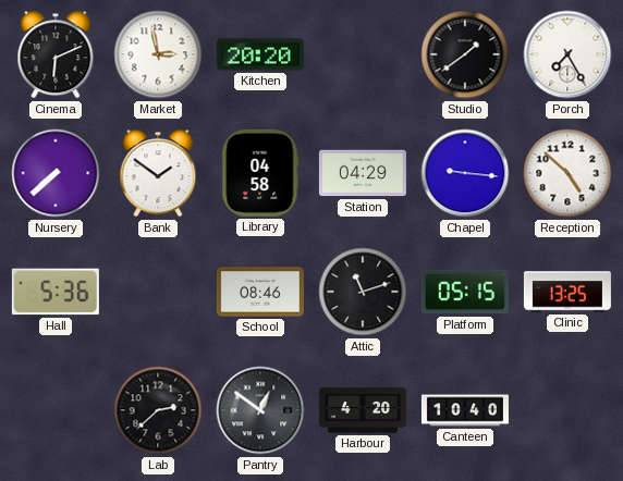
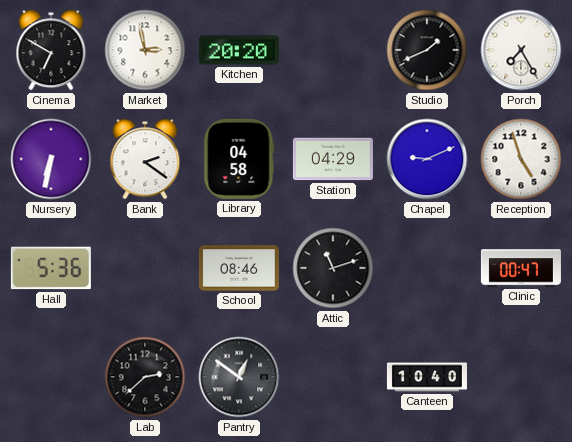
Cinema: 6:11 -> 6:50 (51, 50)
Studio: 1:39 -> 1:41 (427, 50)
Nursery: 7:38 -> 6:32 (51, 159)
Bank: 1:51 -> 2:21 (145, 159)
Chapel: 9:16 -> 9:11 (427, 159)
Reception: 4:52 -> 4:57 (521, 159)
Platform: 05:15 -> none (465, 292)
Clinic: 13:25 -> 00:47 (521, 268)
Harbour: 4:20 -> none (363, 410)
